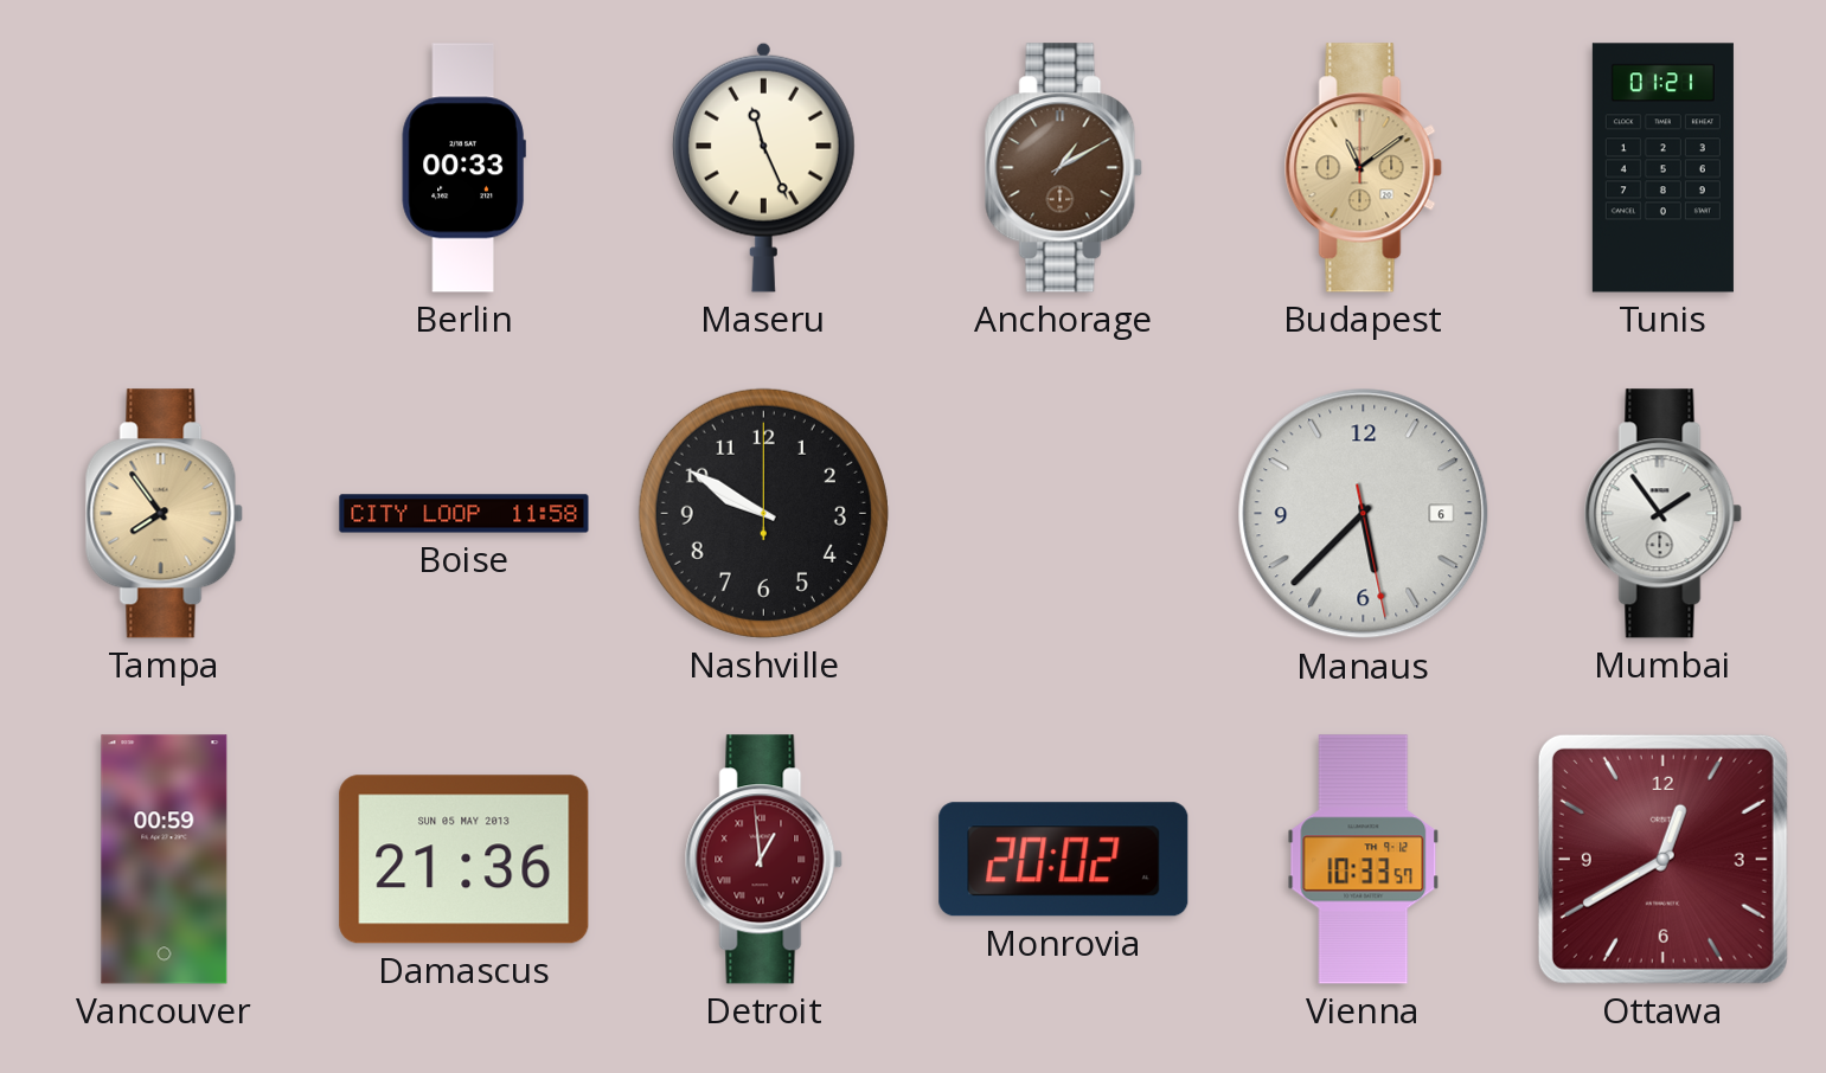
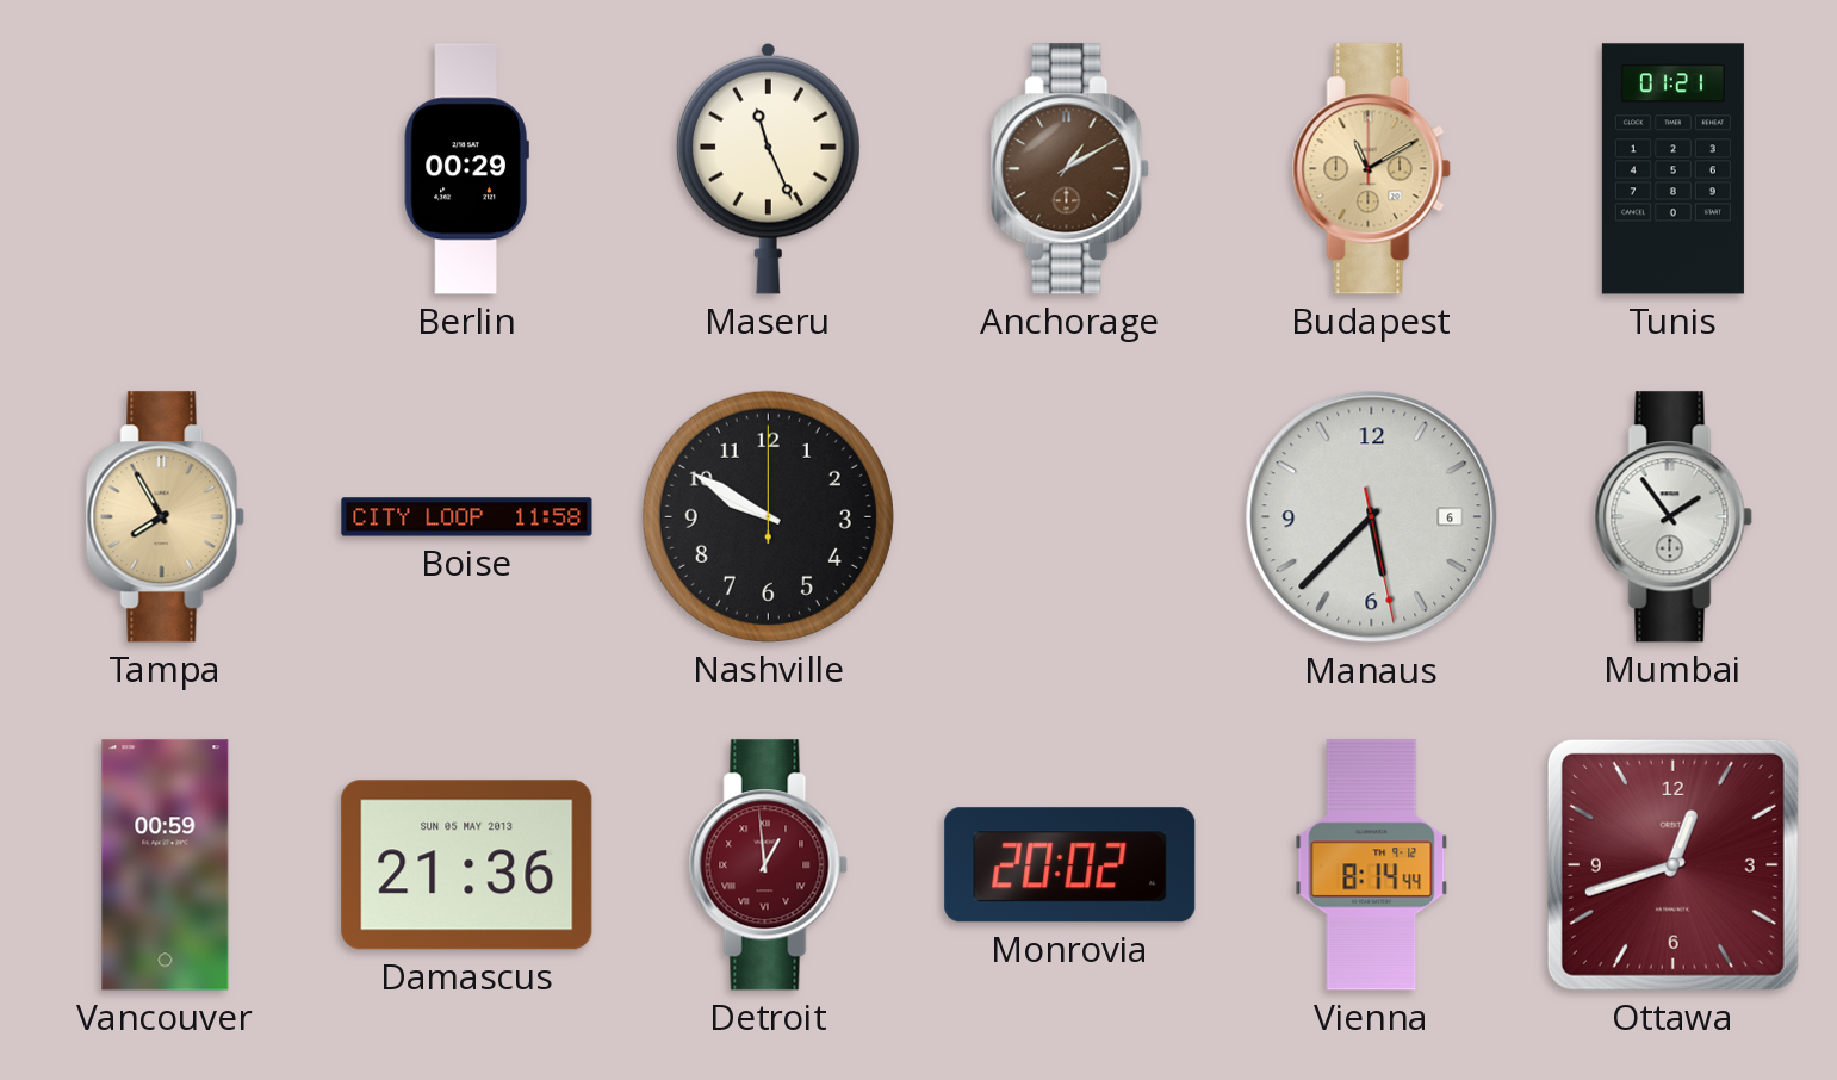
Berlin: 00:33 -> 00:29 (466, 169)
Budapest: 11:09 -> 11:10 (1371, 169)
Tampa: 7:54 -> 7:55 (165, 517)
Vienna: 10:33 -> 8:14 (1372, 865)
Ottawa: 12:40 -> 12:42 (1672, 864)
